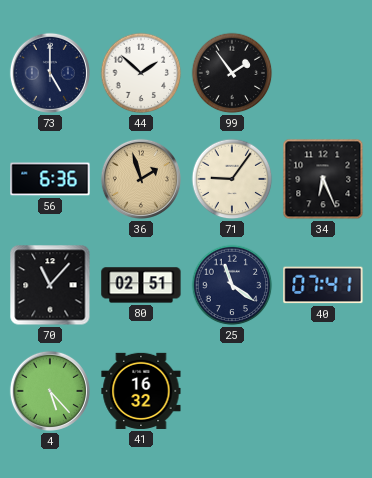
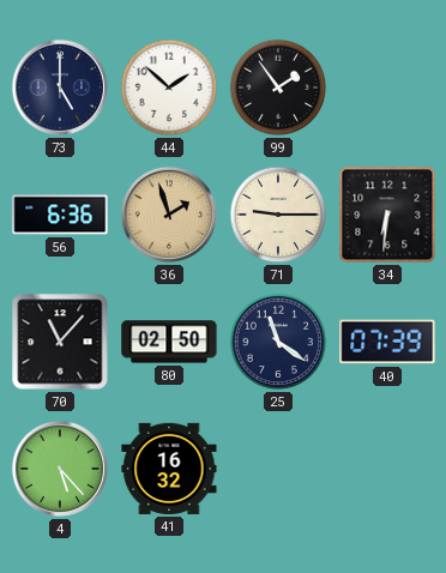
71: 9:06 -> 9:15 (278, 215)
34: 6:26 -> 6:31 (387, 215)
80: 02:51 -> 02:50 (169, 342)
40: 07:41 -> 07:39 (387, 342)
